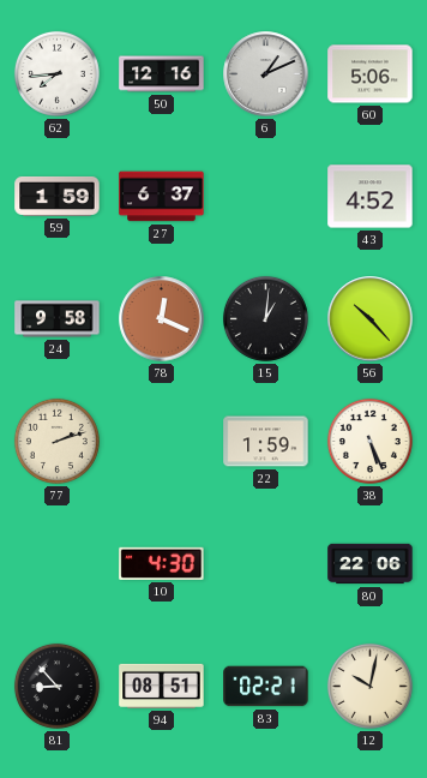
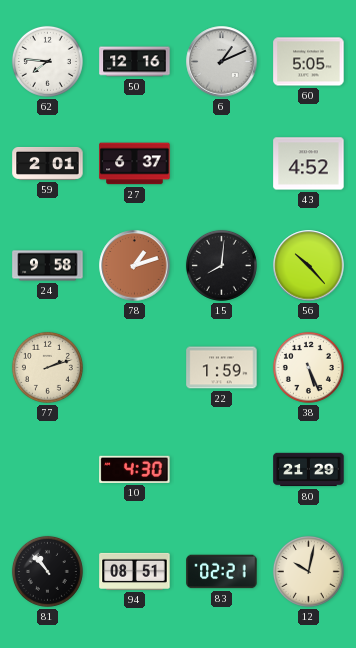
62: 7:44 -> 7:46 (47, 61)
60: 5:06 -> 5:05 (309, 62)
59: 1:59 -> 2:01 (48, 163)
78: 12:19 -> 1:12 (135, 266)
15: 1:01 -> 8:01 (221, 265)
80: 22:06 -> 21:29 (309, 470)
81: 8:53 -> 10:53 (47, 571)
